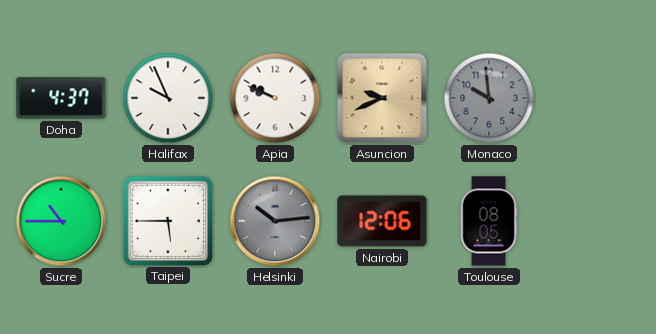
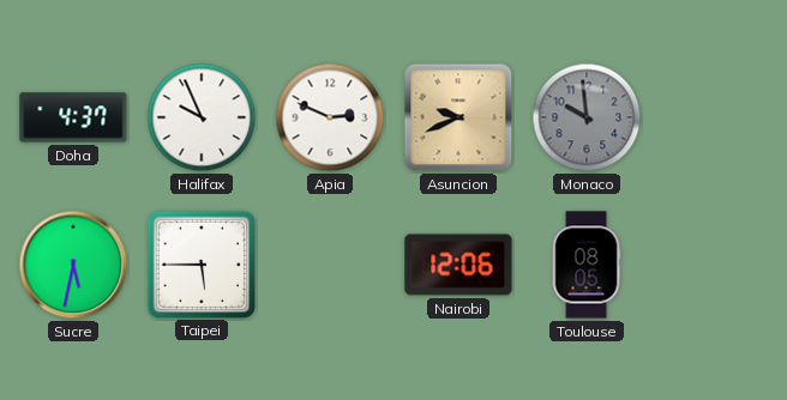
Apia: 9:49 -> 2:49 (330, 117)
Sucre: 10:45 -> 5:32 (73, 265)
Helsinki: 10:14 -> none (275, 221)
